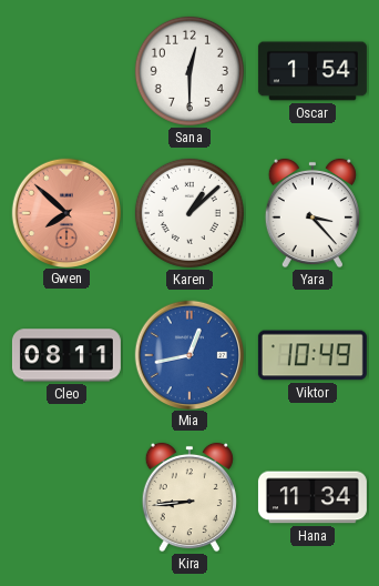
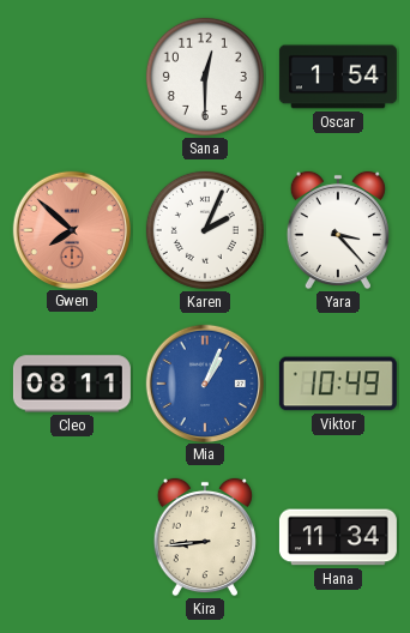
Karen: 1:08 -> 2:04 (205, 230)
Mia: 12:43 -> 1:04 (204, 382)
